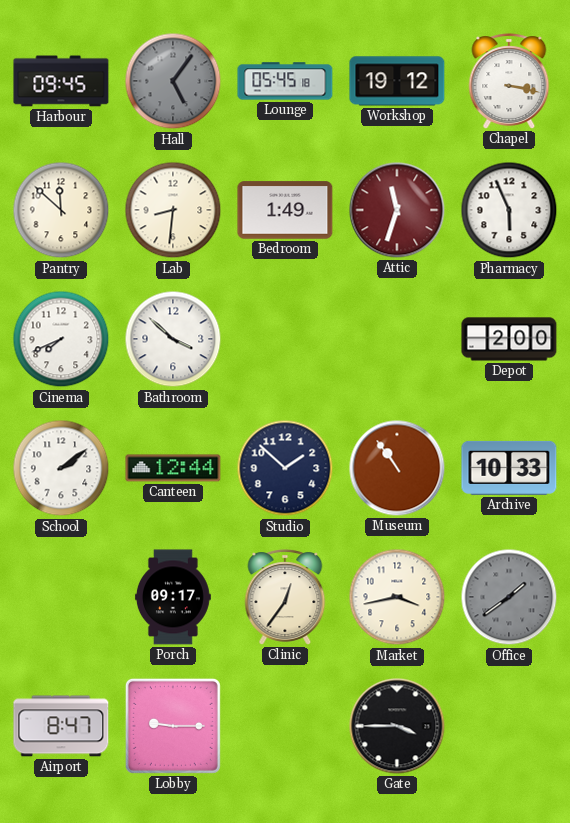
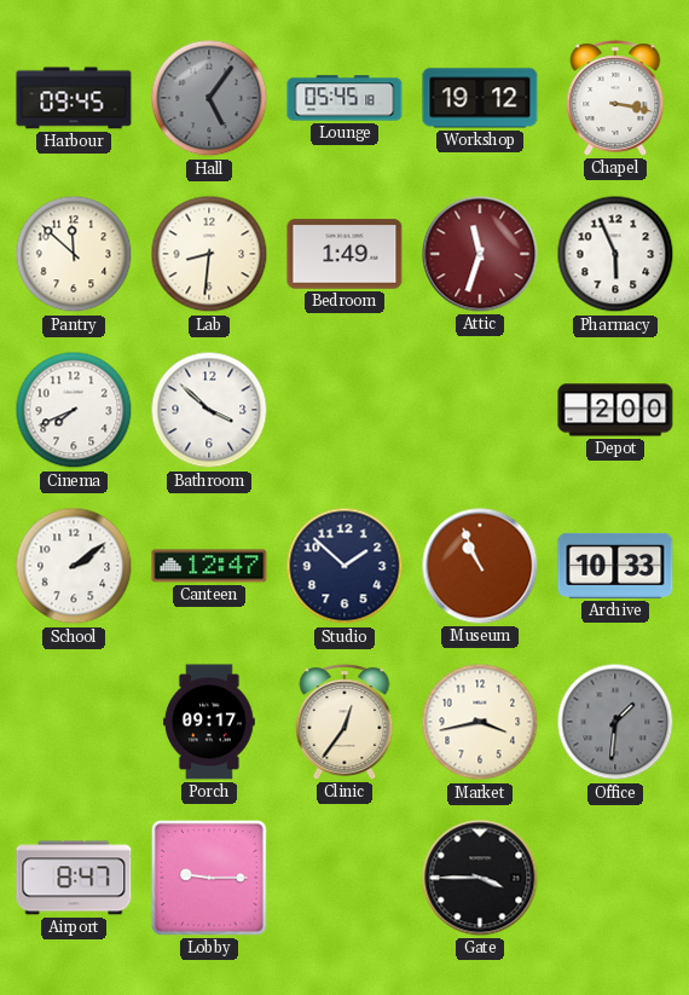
Canteen: 12:44 -> 12:47 (209, 566)
Museum: 10:54 -> 10:56 (480, 566)
Office: 1:39 -> 1:31 (615, 722)
